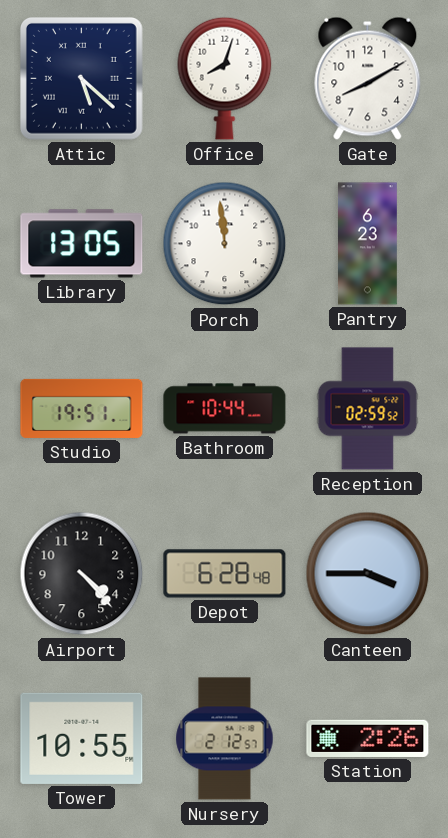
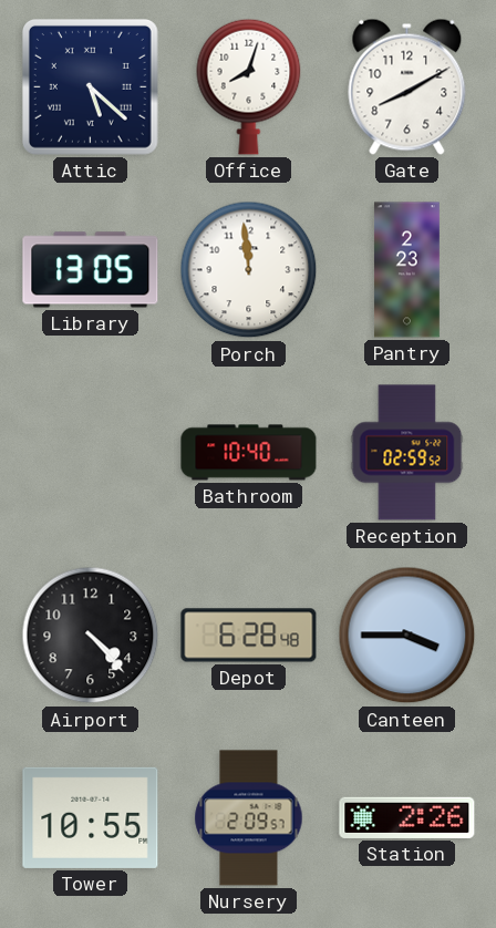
Pantry: 6:23 -> 2:23 (406, 270)
Studio: 19:51 -> none (82, 408)
Bathroom: 10:44 -> 10:40 (249, 453)
Nursery: 2:12 -> 2:09 (249, 818)
